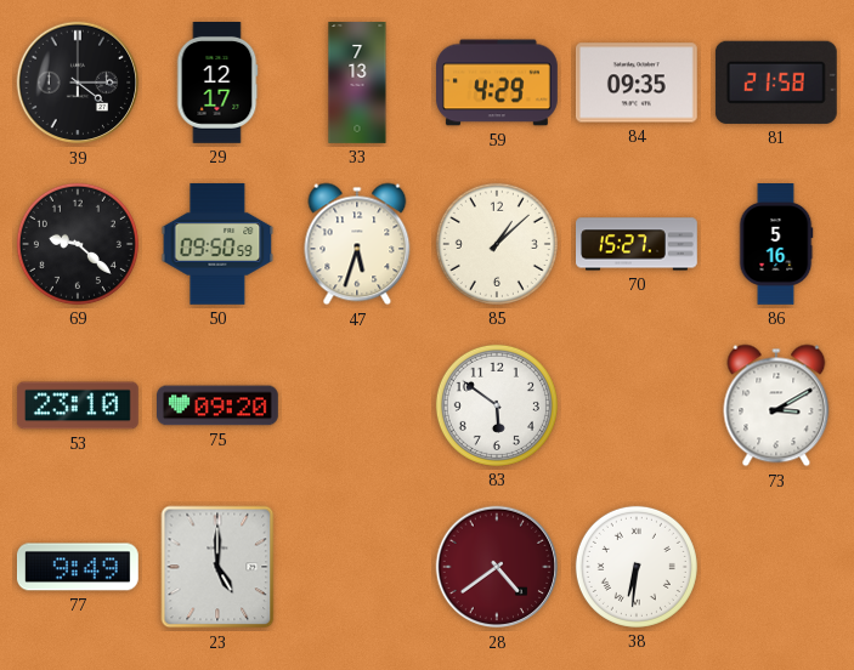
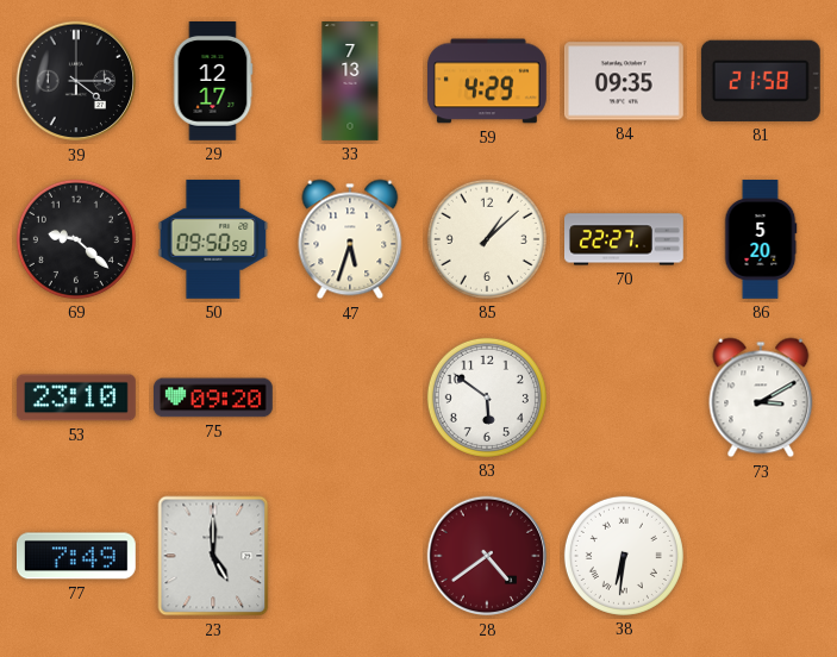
70: 15:27 -> 22:27 (625, 239)
86: 5:16 -> 5:20 (761, 240)
77: 9:49 -> 7:49 (76, 556)
